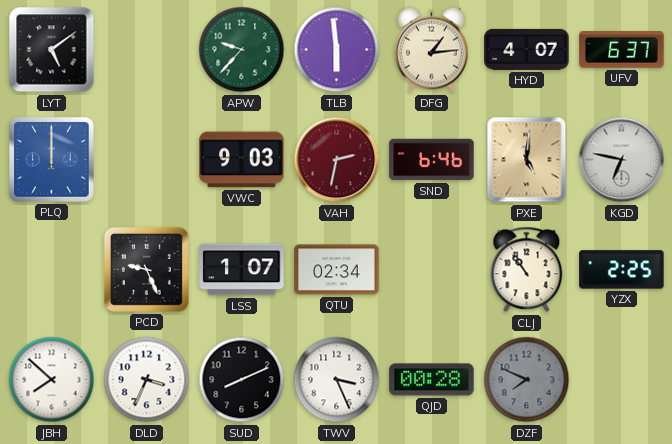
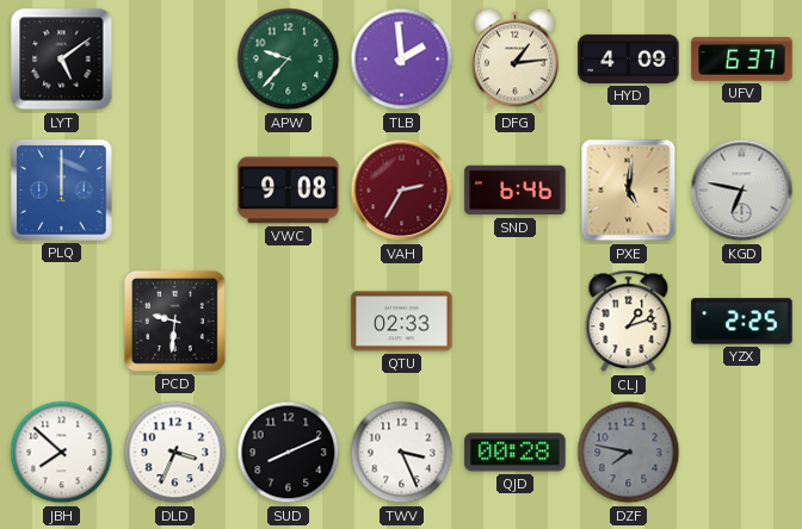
TLB: 5:59 -> 1:59 (402, 60)
HYD: 4:07 -> 4:09 (629, 58)
VWC: 9:03 -> 9:08 (289, 191)
VAH: 2:32 -> 2:35 (402, 191)
PCD: 9:26 -> 9:31 (174, 320)
LSS: 1:07 -> none (242, 270)
QTU: 02:34 -> 02:33 (402, 322)
CLJ: 10:54 -> 1:12 (629, 322)
DZF: 7:49 -> 7:47 (629, 453)
